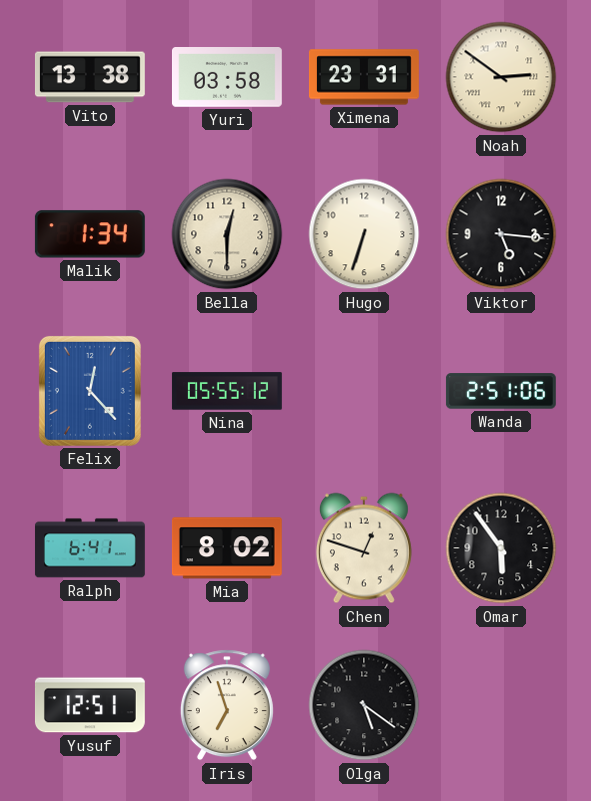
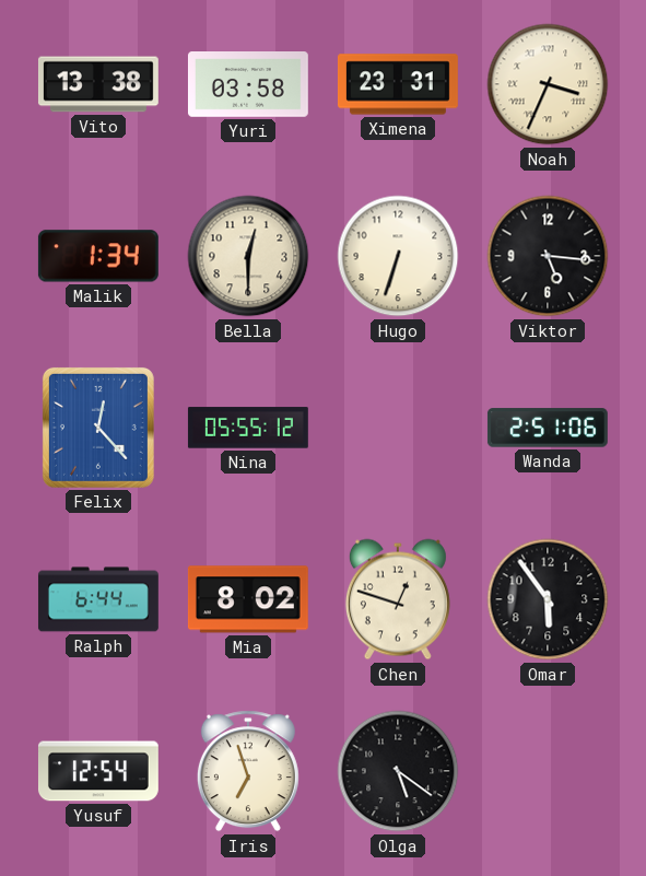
Noah: 2:51 -> 3:34 (548, 84)
Ralph: 6:41 -> 6:44 (98, 599)
Yusuf: 12:51 -> 12:54 (98, 771)
